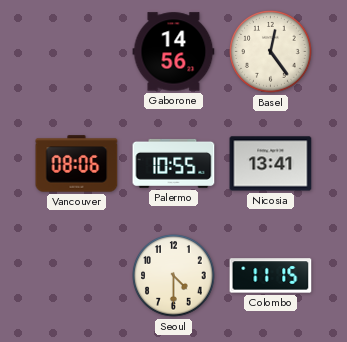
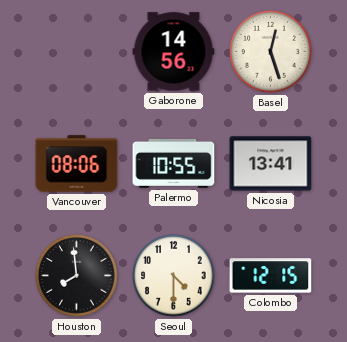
Basel: 12:24 -> 12:27 (271, 52)
Houston: none -> 7:59 (77, 276)
Colombo: 11:15 -> 12:15 (271, 276)
